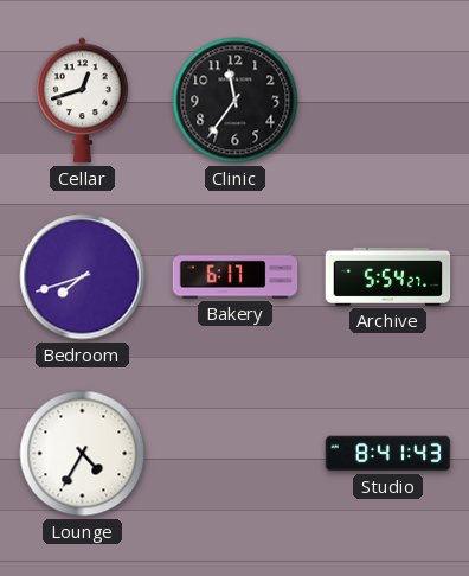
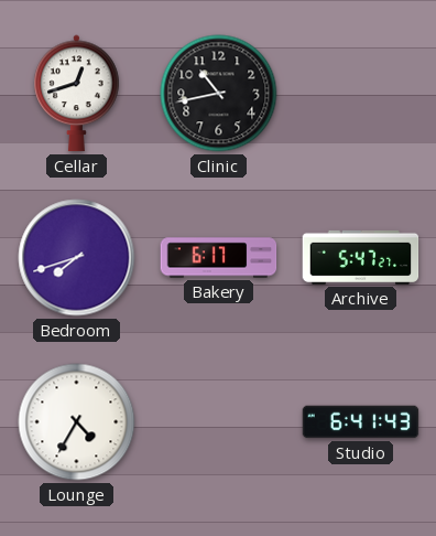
Clinic: 11:36 -> 10:43 (219, 94)
Archive: 5:54 -> 5:47 (361, 257)
Studio: 8:41 -> 6:41 (361, 422)
